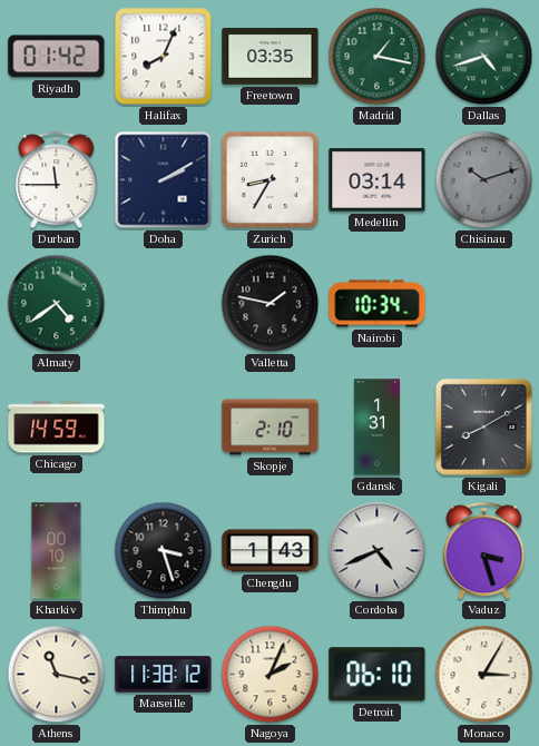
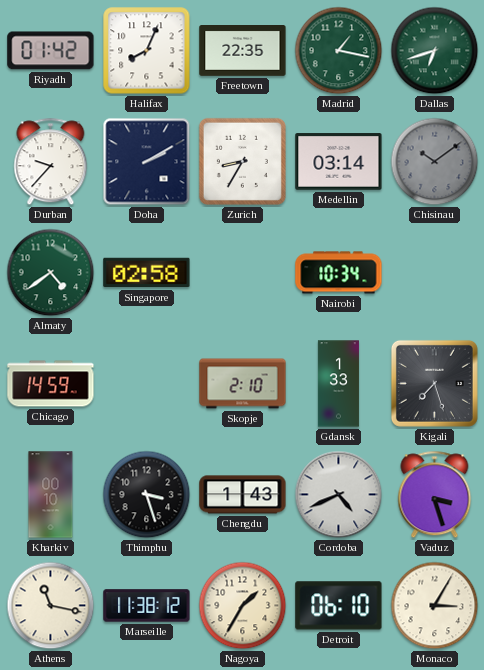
Freetown: 03:35 -> 22:35 (243, 51)
Dallas: 4:42 -> 6:42 (435, 51)
Durban: 11:45 -> 9:37 (51, 162)
Chisinau: 10:12 -> 10:09 (435, 162)
Singapore: none -> 02:58 (147, 273)
Valletta: 1:47 -> none (271, 304)
Gdansk: 1:31 -> 1:33 (338, 384)
Kigali: 8:10 -> 7:27 (434, 383)
Nagoya: 2:04 -> 1:35 (243, 606)
